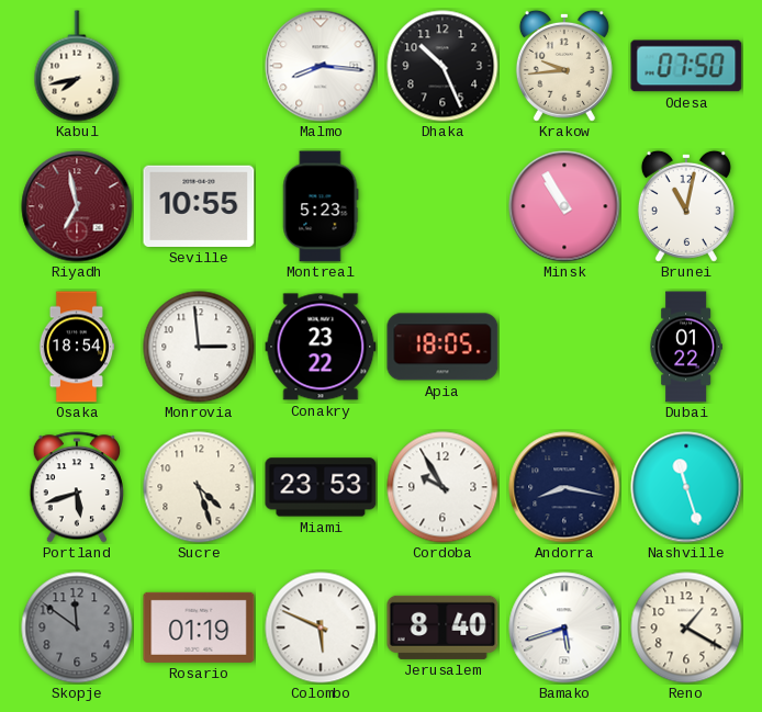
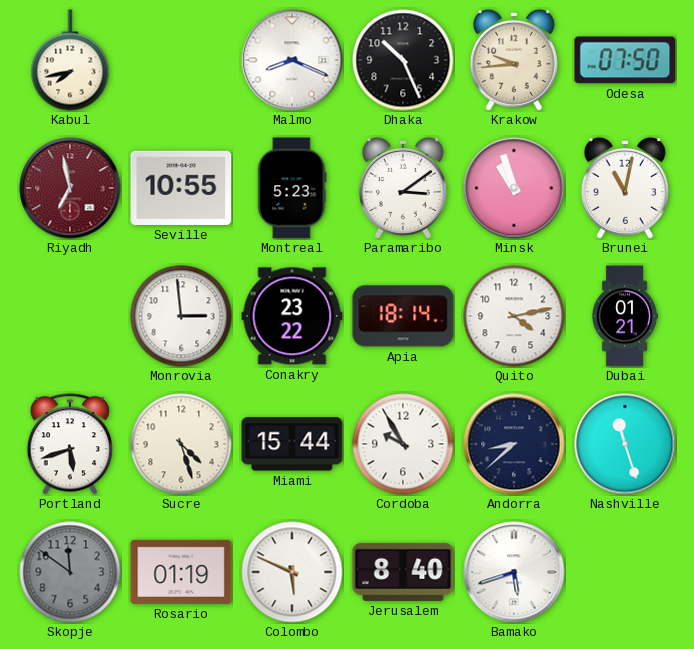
Malmo: 8:16 -> 8:19 (292, 60)
Paramaribo: none -> 3:09 (403, 188)
Minsk: 10:55 -> 10:57 (514, 188)
Osaka: 18:54 -> none (77, 347)
Apia: 18:05 -> 18:14 (403, 316)
Quito: none -> 4:13 (514, 316)
Dubai: 01:22 -> 01:21 (625, 316)
Miami: 23:53 -> 15:44 (292, 444)
Andorra: 8:17 -> 8:38 (514, 444)
Reno: 1:20 -> none (686, 628)
